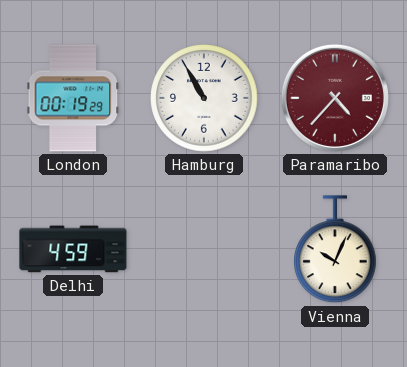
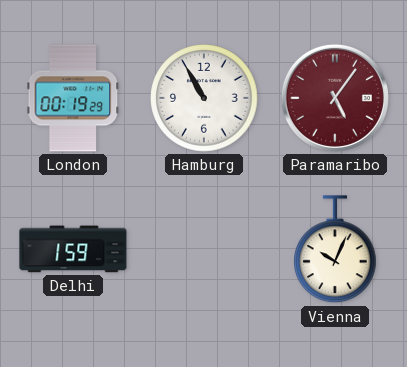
Paramaribo: 4:37 -> 5:06 (335, 98)
Delhi: 4:59 -> 1:59 (73, 249)
